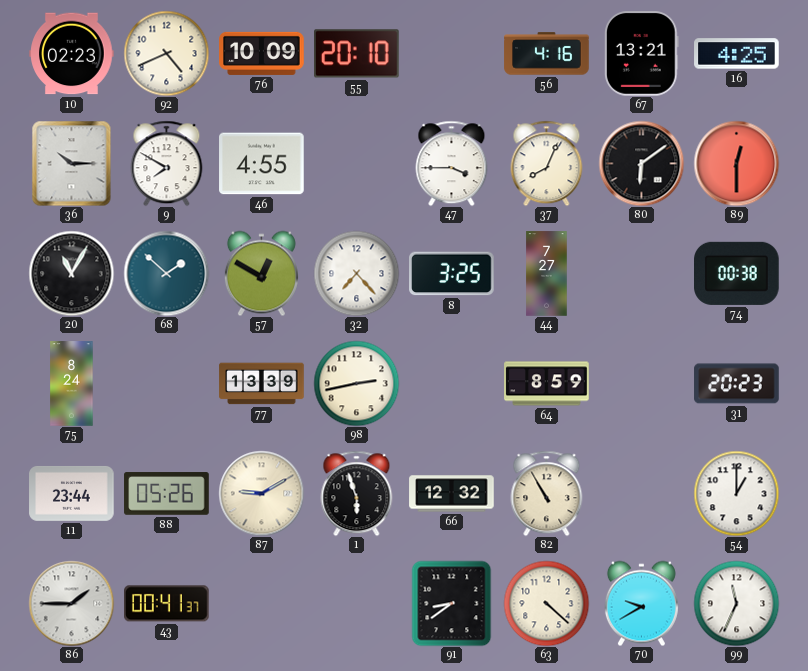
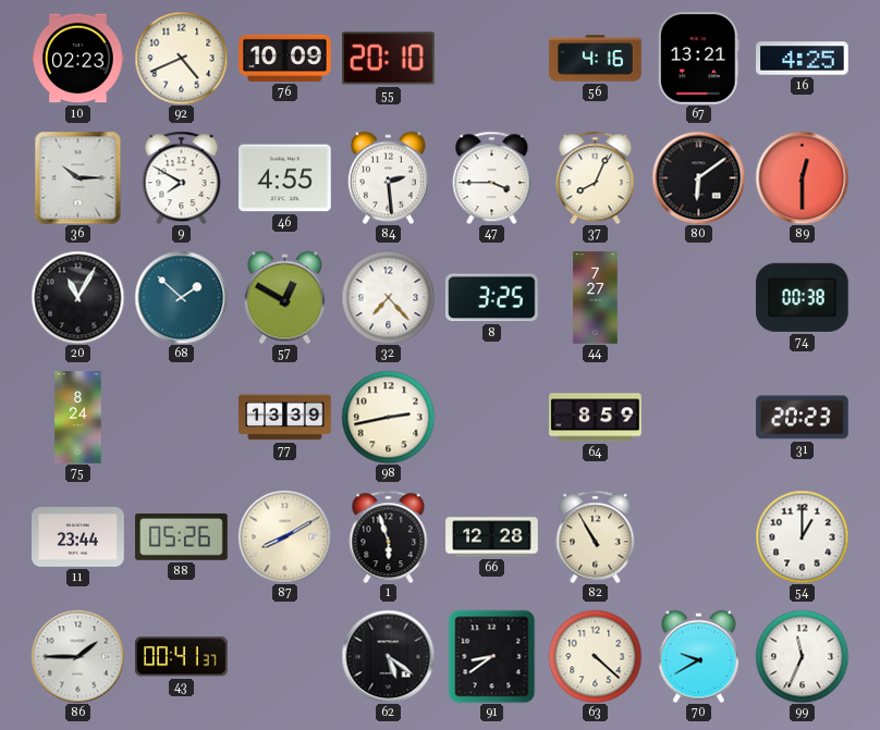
84: none -> 2:29 (388, 177)
87: 9:10 -> 8:10 (284, 536)
66: 12:32 -> 12:28 (492, 537)
62: none -> 5:21 (388, 656)
